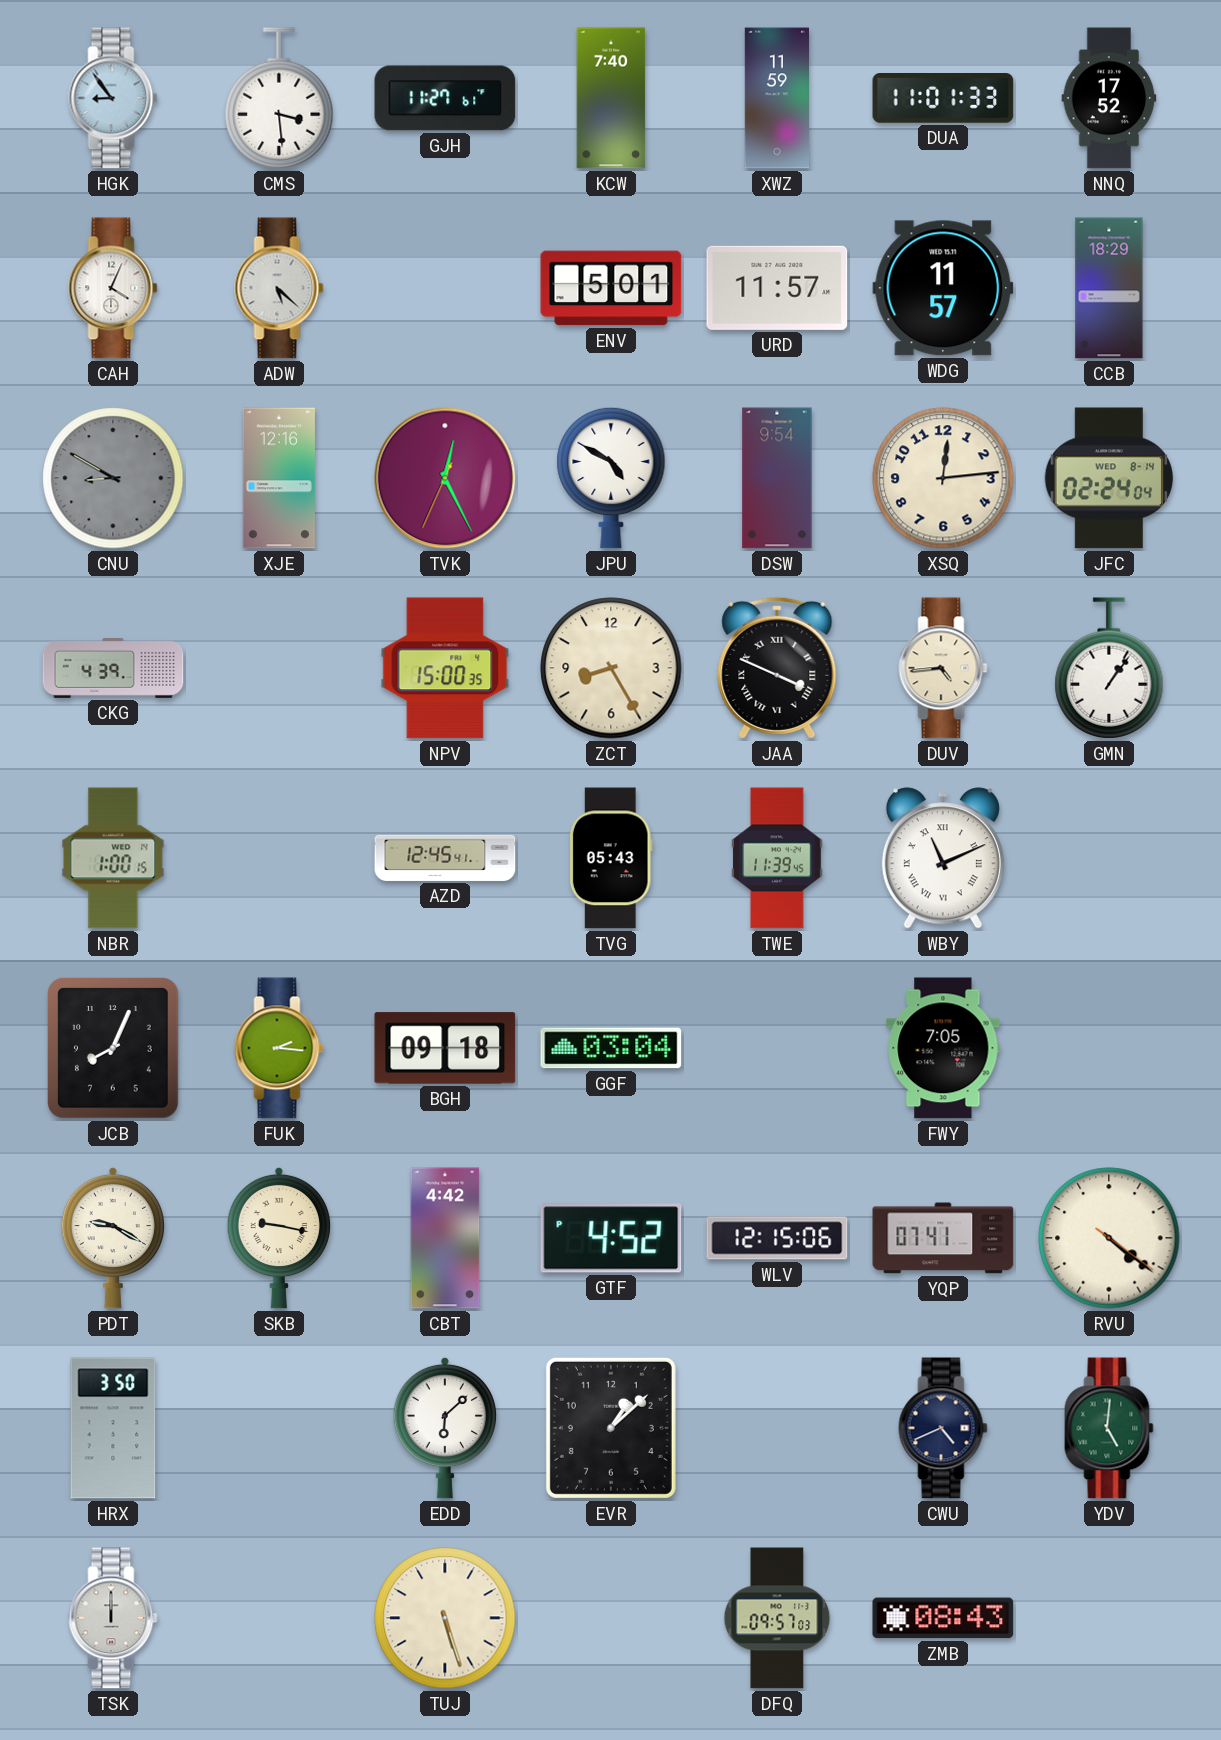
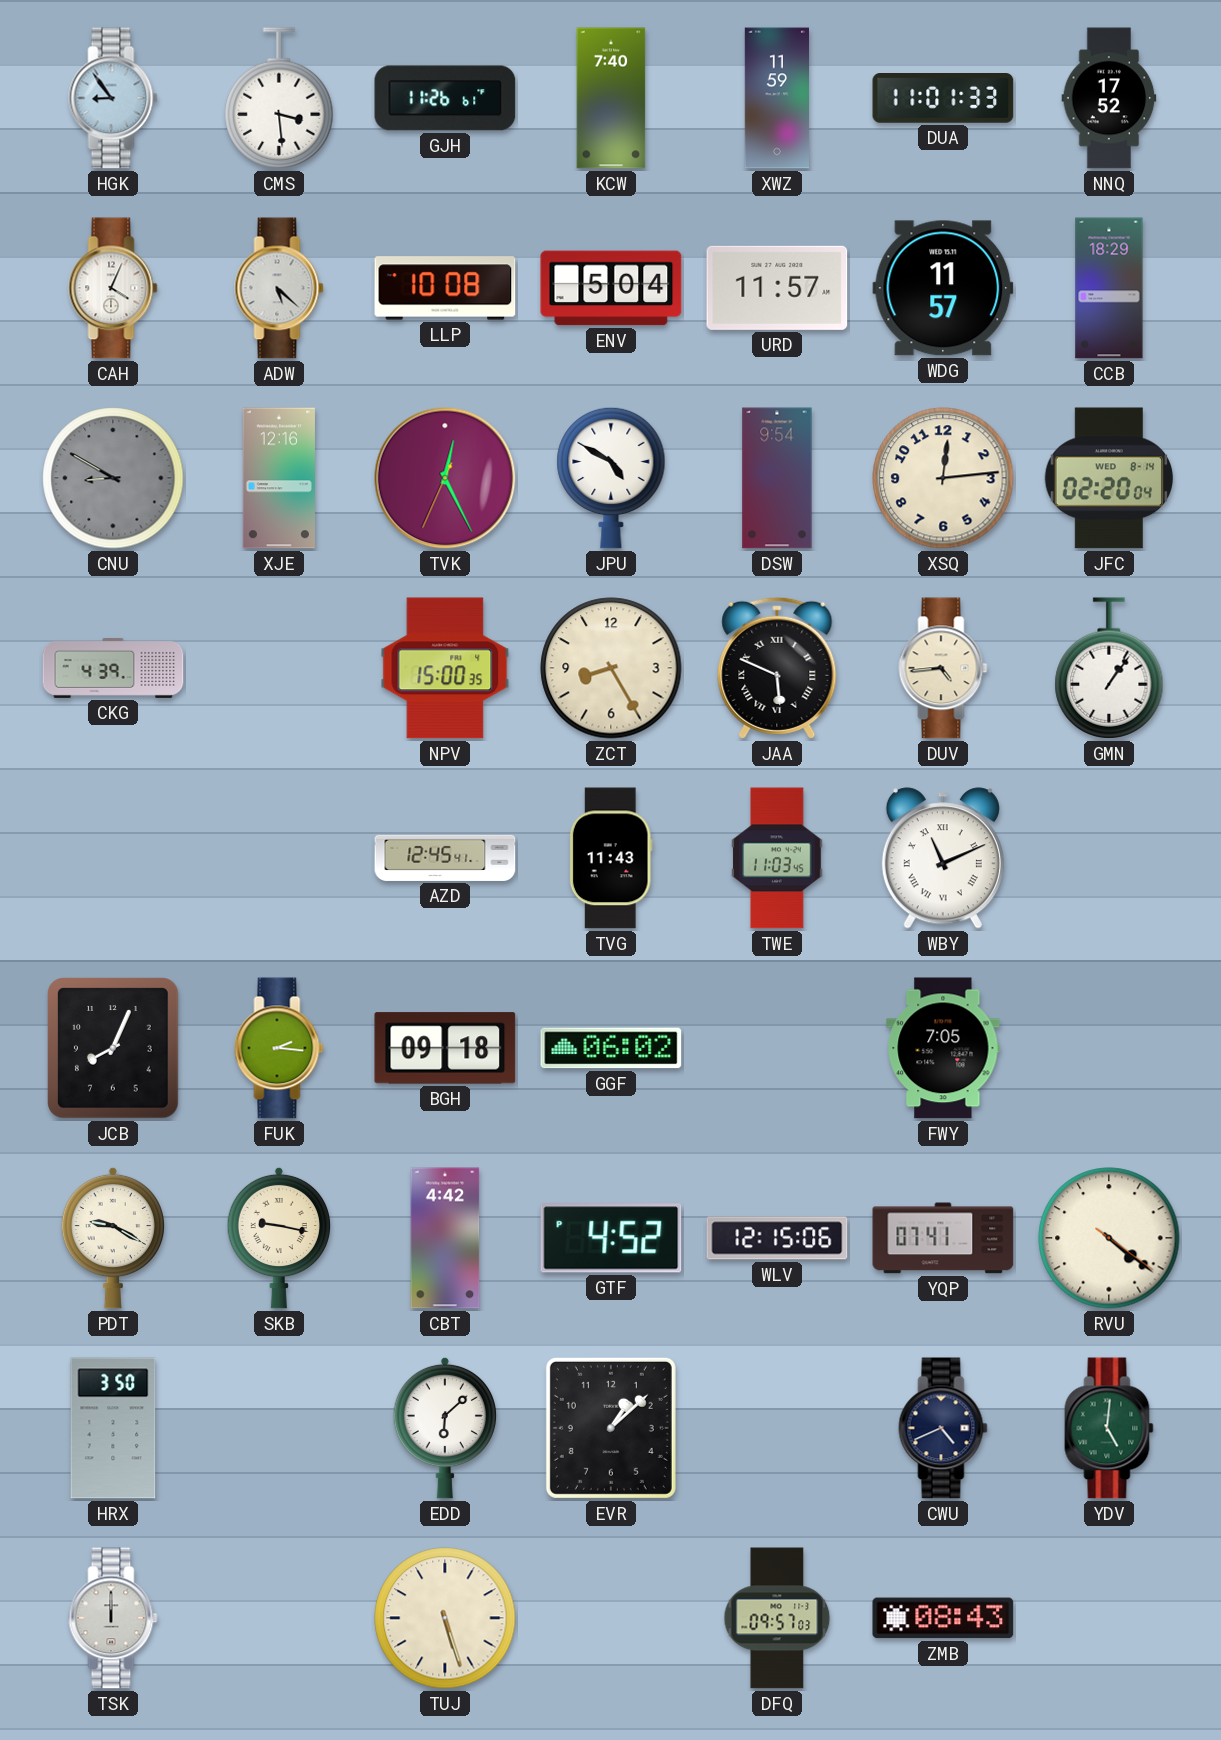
GJH: 11:27 -> 11:26 (445, 98)
LLP: none -> 10:08 (445, 288)
ENV: 5:01 -> 5:04 (611, 288)
JFC: 02:24 -> 02:20 (1108, 478)
JAA: 3:49 -> 5:49 (777, 668)
NBR: 1:00 -> none (113, 858)
TVG: 05:43 -> 11:43 (611, 858)
TWE: 11:39 -> 11:03 (777, 858)
GGF: 03:04 -> 06:02 (611, 1048)
